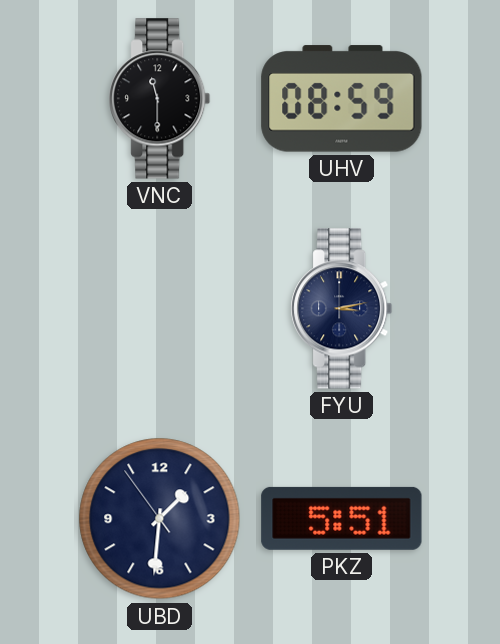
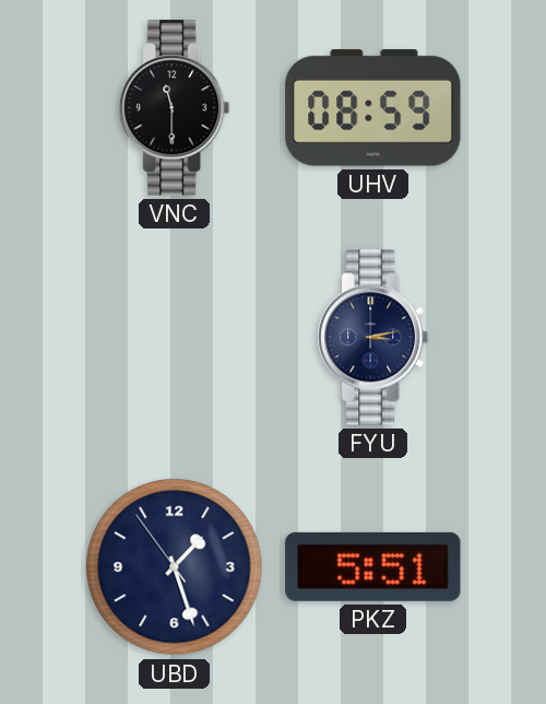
UBD: 1:30 -> 1:26 (175, 567)
